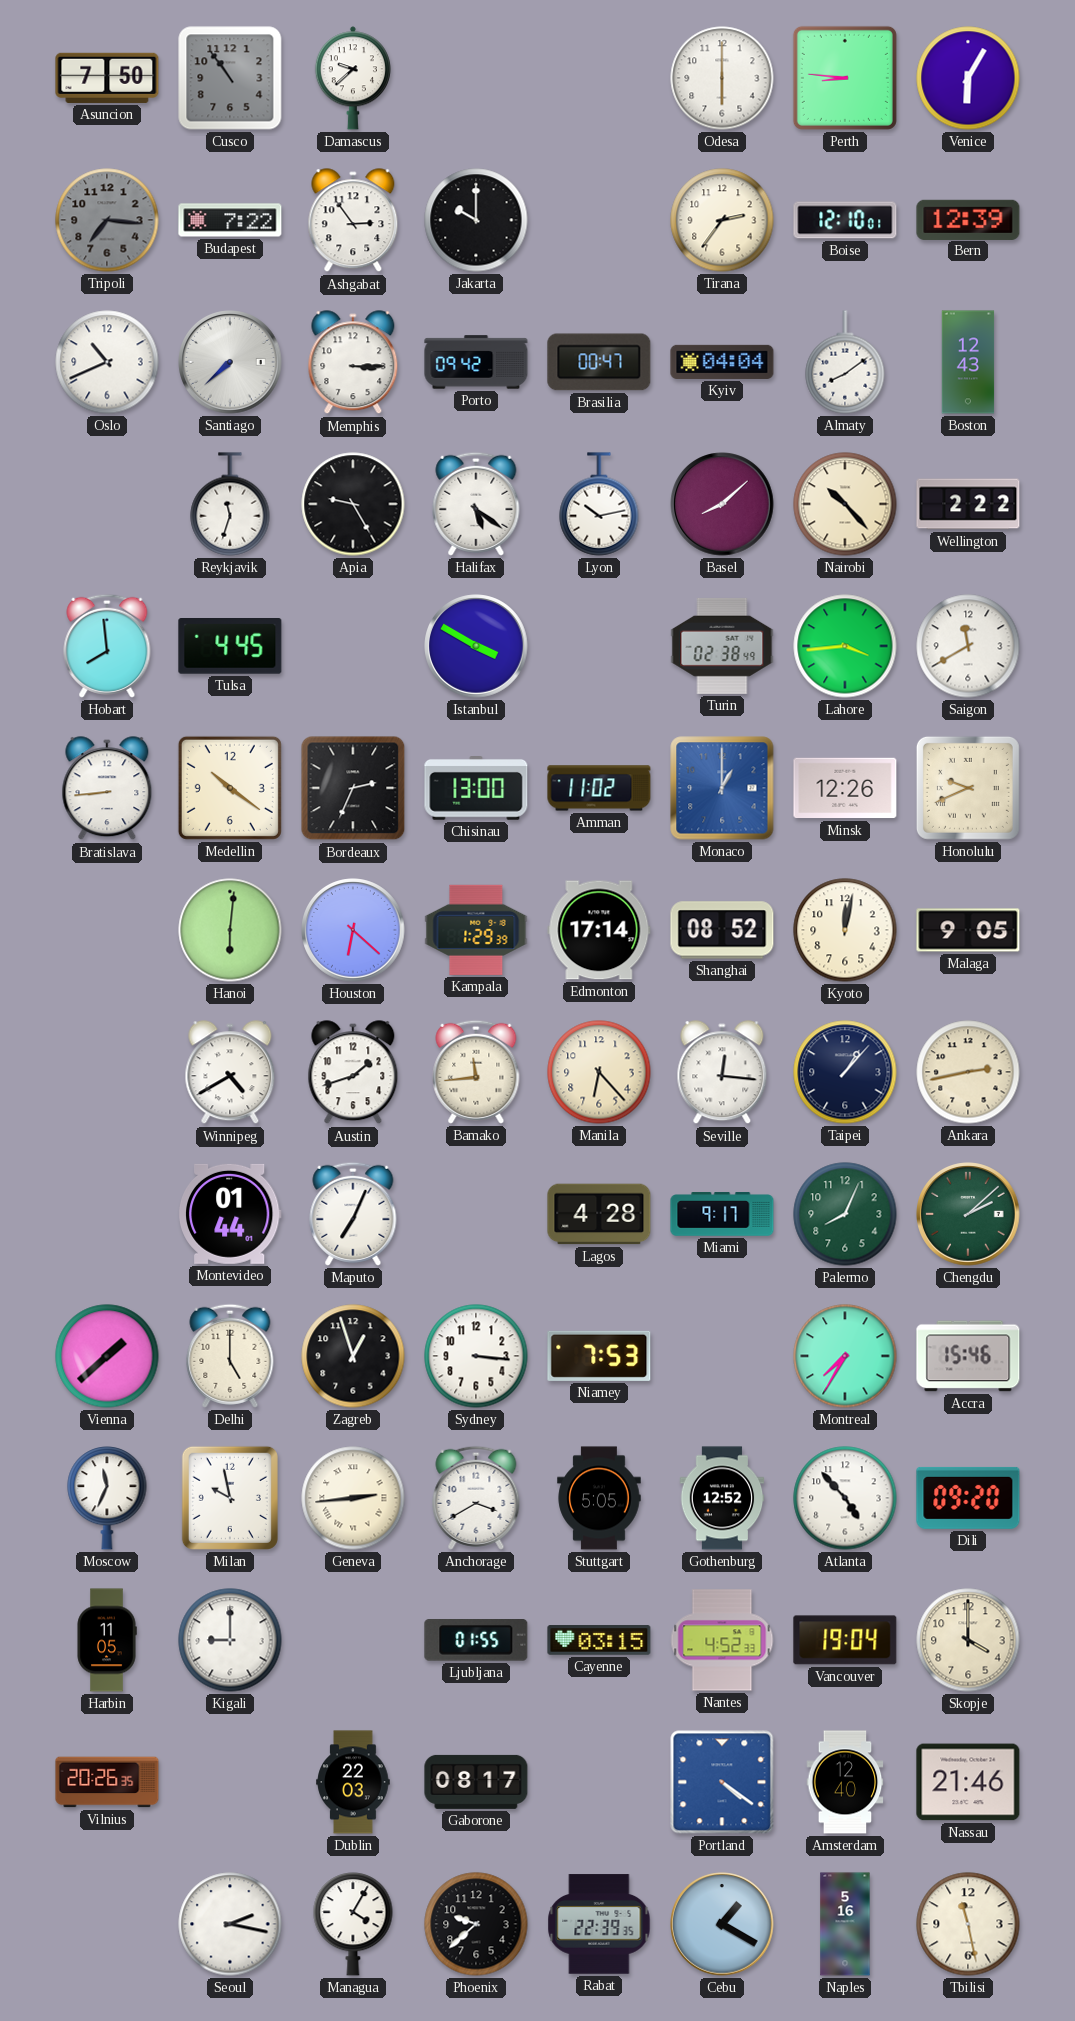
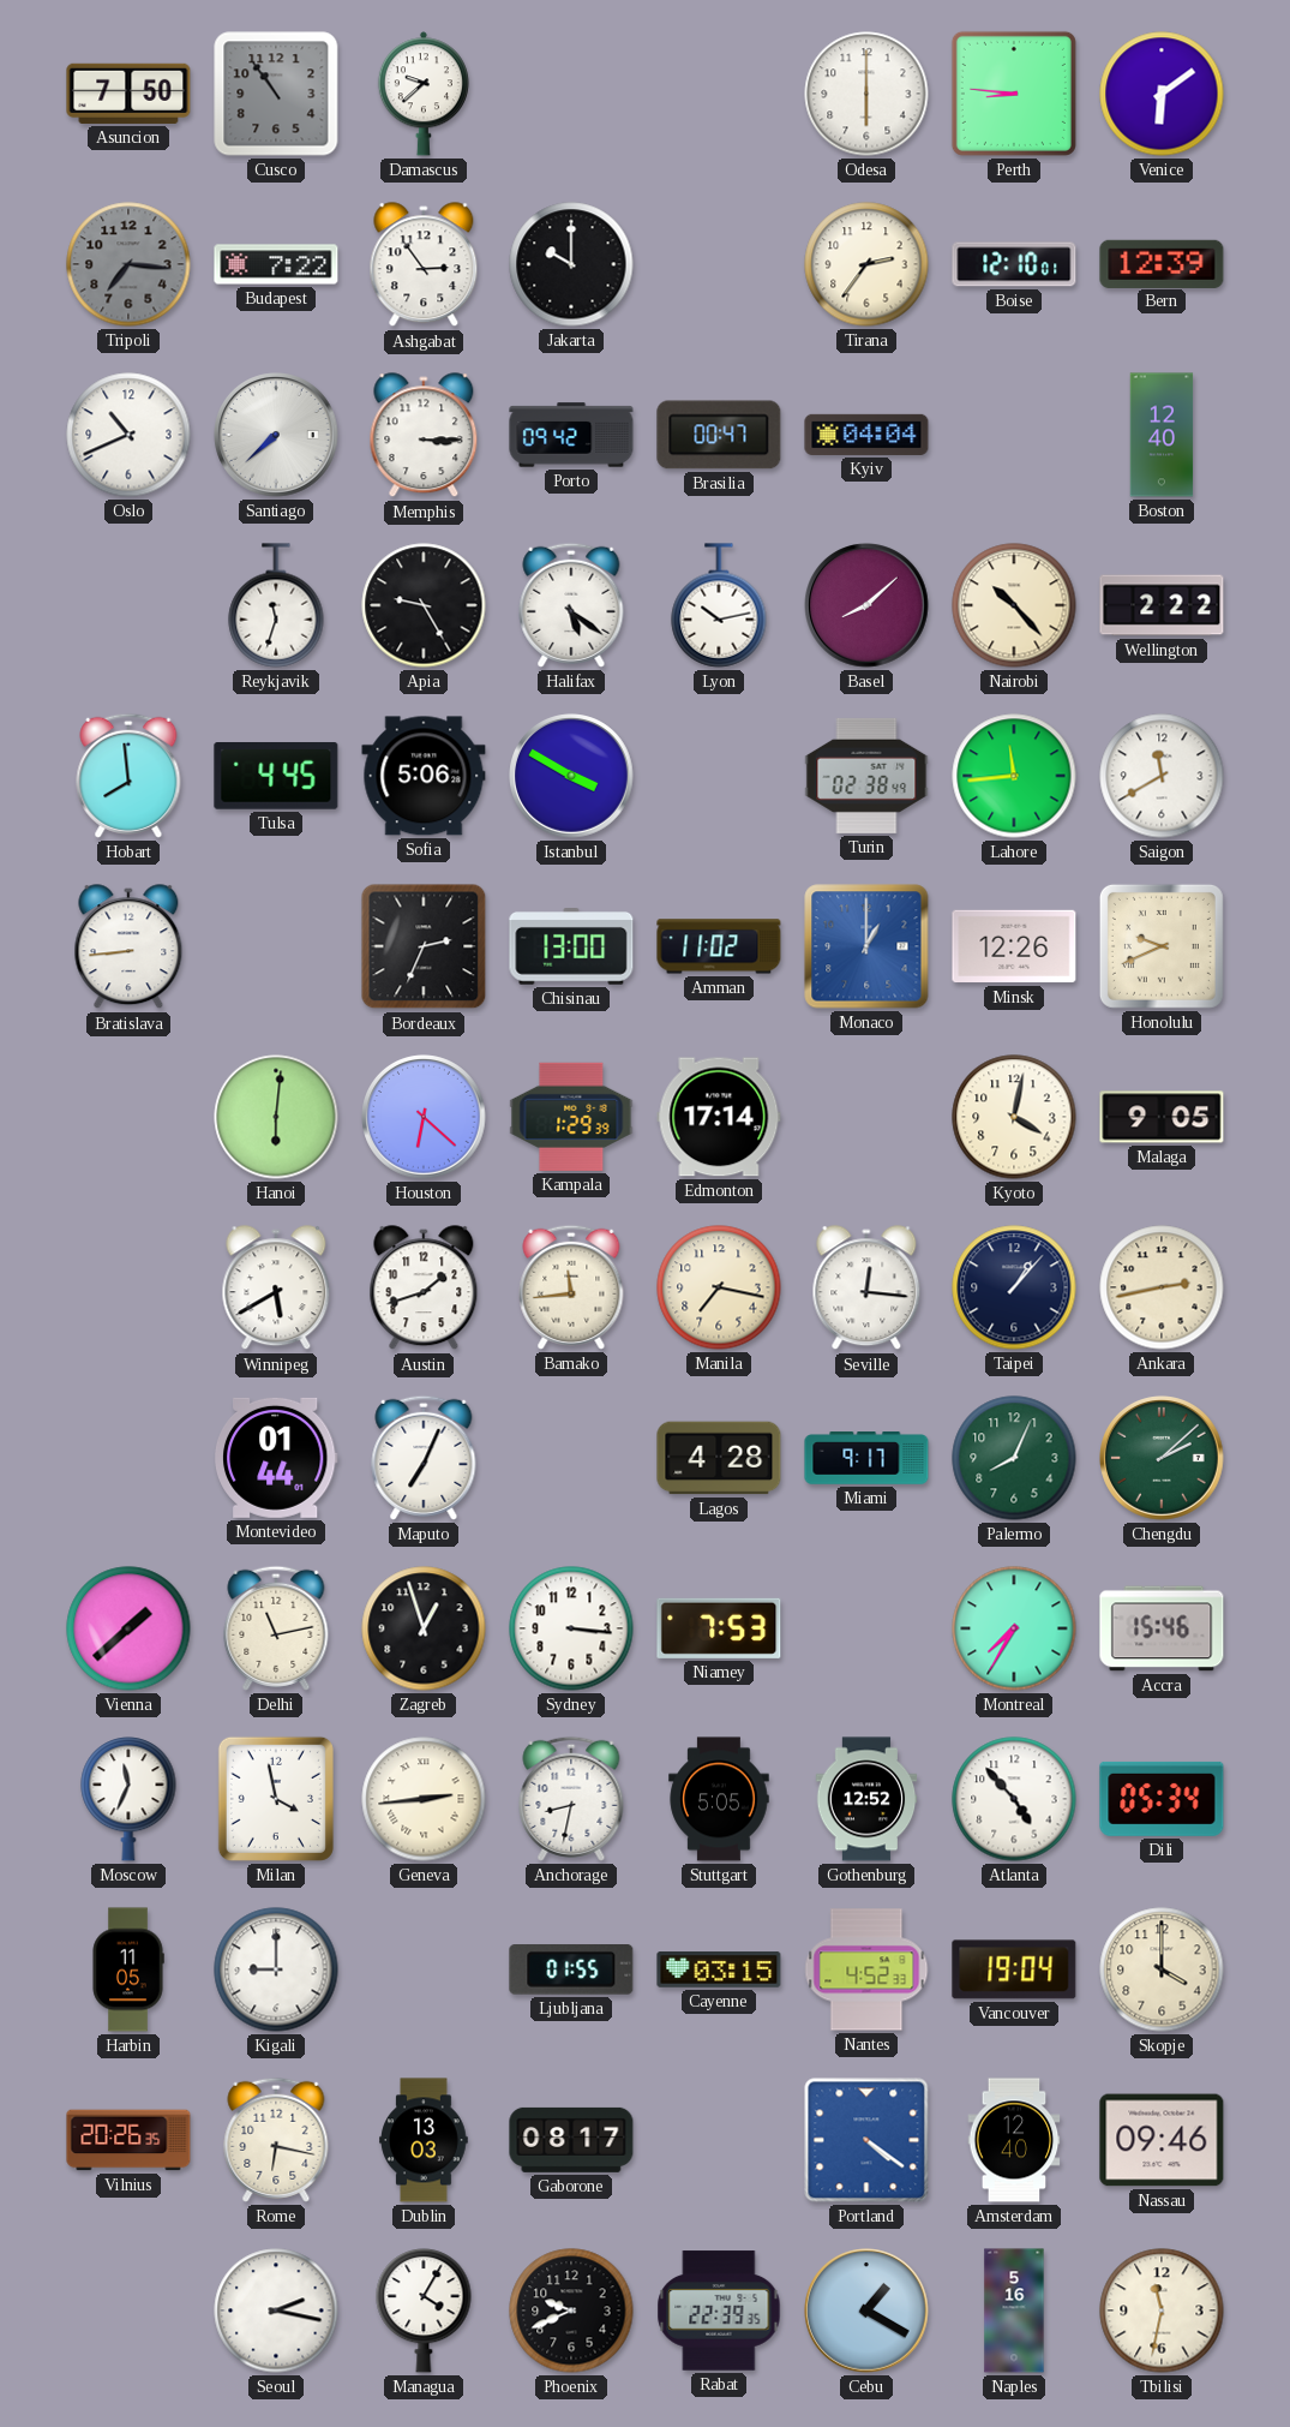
Venice: 6:05 -> 6:09 (1162, 94)
Almaty: 8:09 -> none (845, 362)
Boston: 12:43 -> 12:40 (1162, 435)
Sofia: none -> 5:06 (424, 776)
Lahore: 3:44 -> 11:44 (1014, 776)
Medellin: 10:21 -> none (230, 788)
Shanghai: 08:52 -> none (722, 930)
Kyoto: 12:02 -> 4:02 (1014, 1117)
Winnipeg: 4:40 -> 5:40 (276, 1289)
Manila: 6:23 -> 7:17 (719, 1287)
Delhi: 5:00 -> 11:13 (276, 1628)
Milan: 9:58 -> 3:58 (276, 1799)
Anchorage: 3:40 -> 8:32 (571, 1799)
Dili: 09:20 -> 05:34 (1162, 1799)
Rome: none -> 6:17 (276, 2140)
Dublin: 22:03 -> 13:03 (424, 2140)
Nassau: 21:46 -> 09:46 (1162, 2140)
Phoenix: 9:38 -> 9:41 (571, 2311)
Tbilisi: 11:28 -> 11:32 (1162, 2311)
